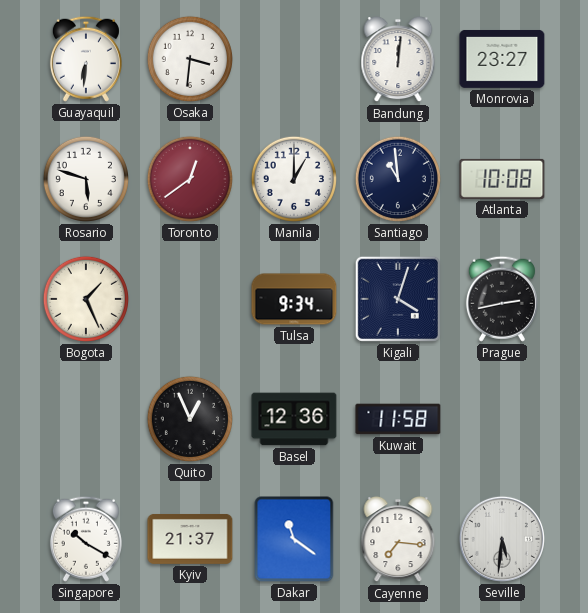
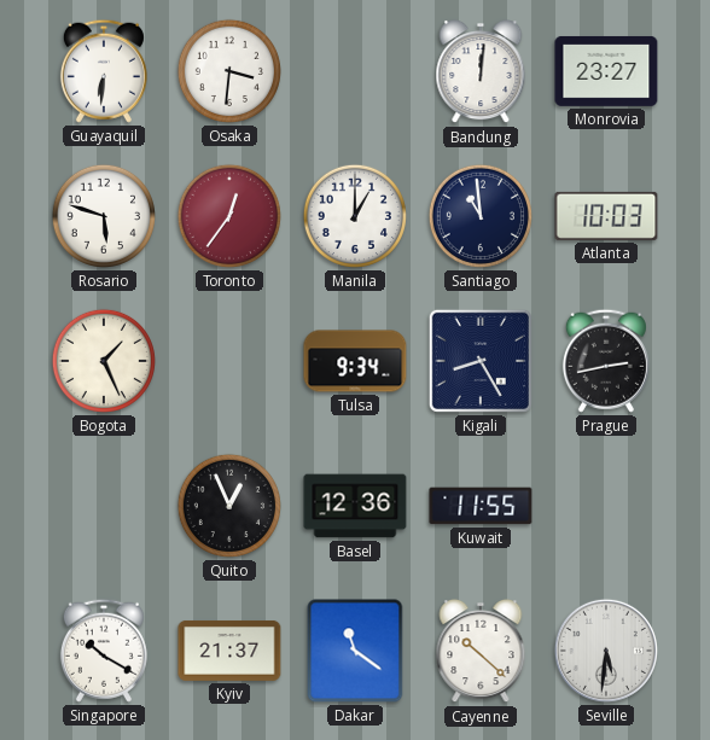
Toronto: 12:39 -> 12:36 (229, 216)
Atlanta: 10:08 -> 10:03 (606, 216)
Kigali: 4:03 -> 8:25 (481, 361)
Kuwait: 11:58 -> 11:55 (481, 506)
Cayenne: 7:16 -> 10:22 (481, 651)
